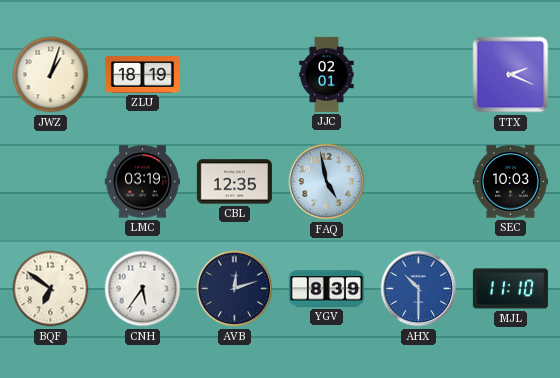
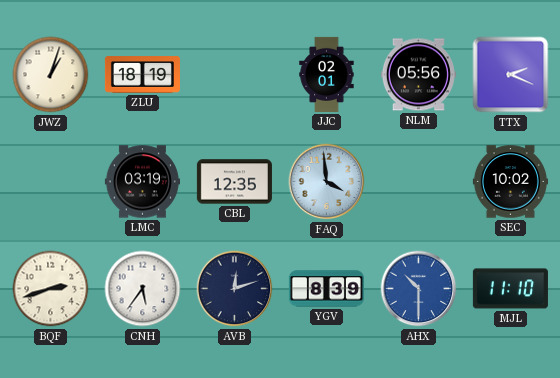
NLM: none -> 05:56 (418, 75)
FAQ: 4:58 -> 3:59 (327, 182)
SEC: 10:03 -> 10:02 (510, 182)
BQF: 6:51 -> 2:42 (51, 289)
